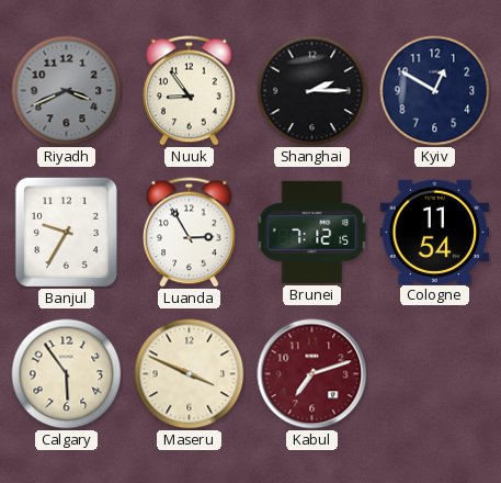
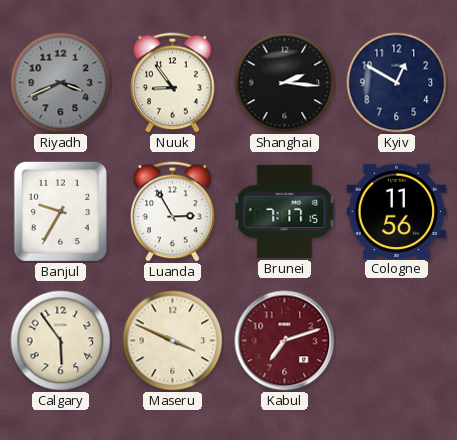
Shanghai: 2:15 -> 2:16 (285, 83)
Brunei: 7:12 -> 7:17 (285, 211)
Cologne: 11:54 -> 11:56 (397, 211)
